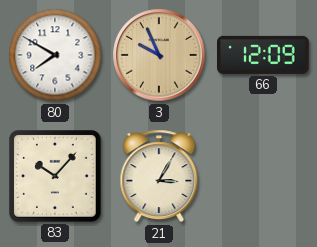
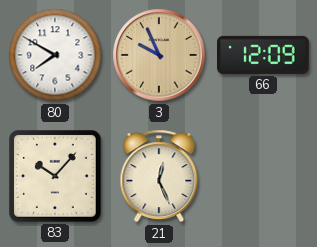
21: 3:05 -> 12:26 (159, 176)
